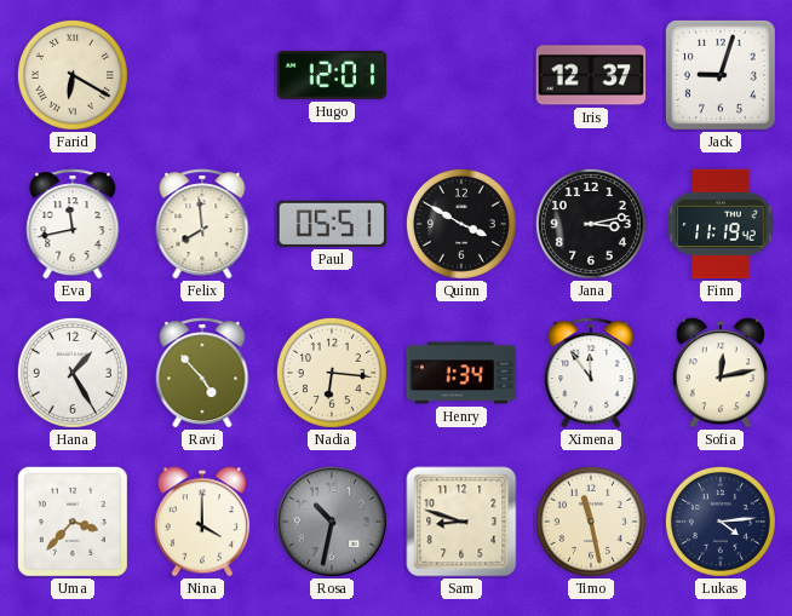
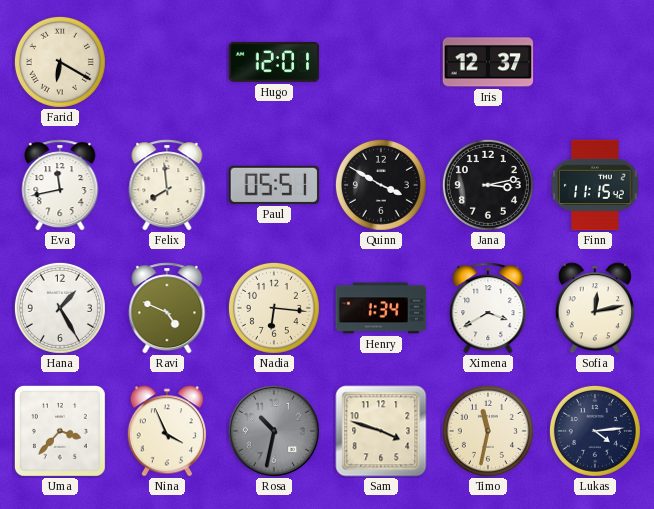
Jack: 9:03 -> none (721, 75)
Finn: 11:19 -> 11:15 (595, 185)
Ravi: 4:53 -> 4:49 (167, 308)
Ximena: 11:54 -> 3:40 (488, 308)
Nina: 4:00 -> 3:56 (167, 431)
Sam: 8:48 -> 3:48 (381, 431)
Timo: 11:28 -> 11:32 (488, 431)
